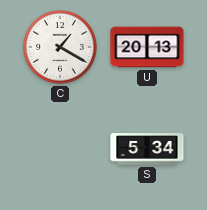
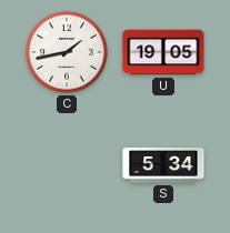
C: 1:20 -> 1:43 (67, 52)
U: 20:13 -> 19:05 (163, 52)
